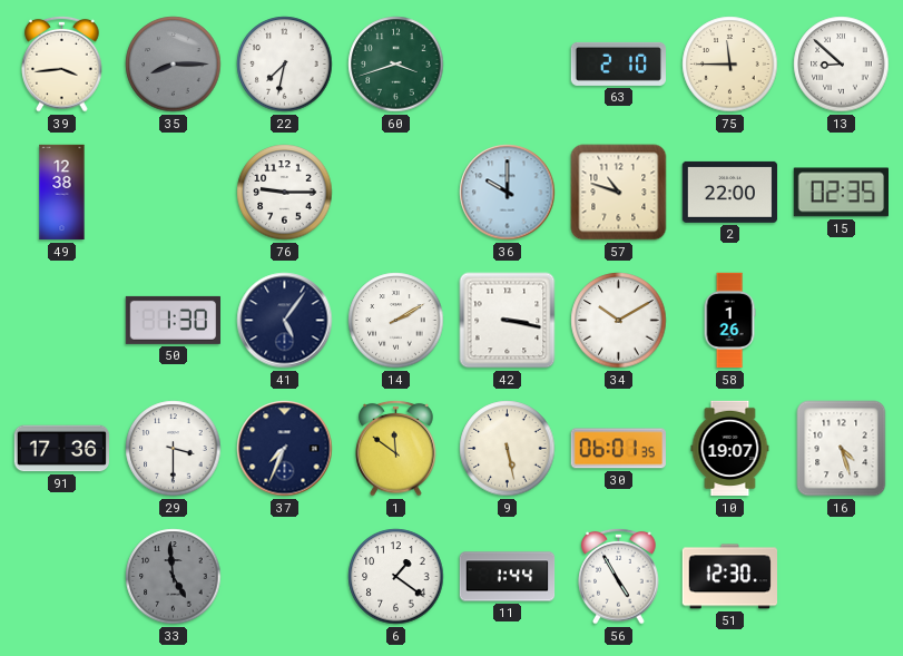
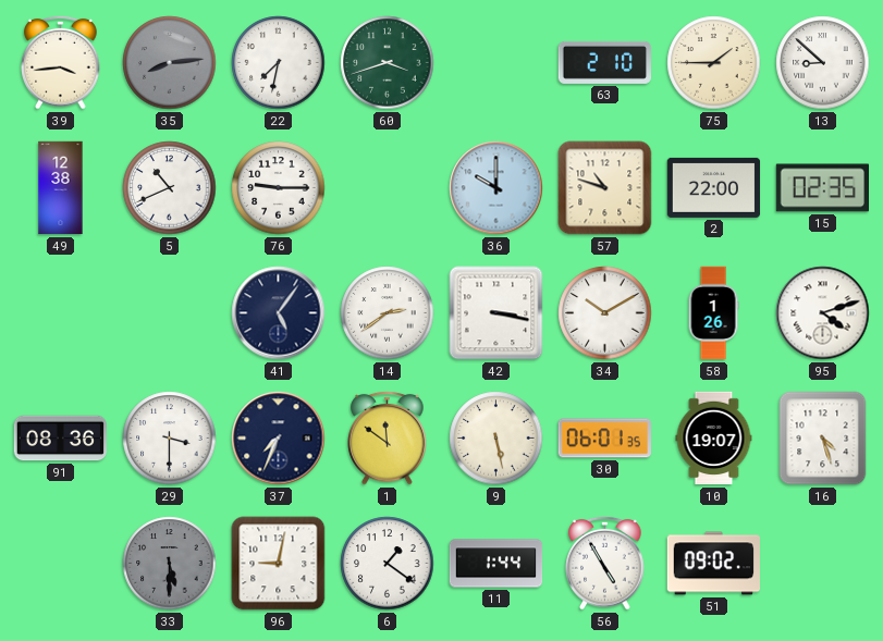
35: 8:15 -> 8:14 (170, 63)
75: 11:45 -> 1:45 (714, 63)
5: none -> 10:41 (170, 188)
50: 1:30 -> none (173, 320)
14: 2:10 -> 2:39 (388, 313)
95: none -> 4:12 (823, 313)
91: 17:36 -> 08:36 (60, 439)
33: 4:59 -> 5:30 (170, 564)
96: none -> 9:02 (279, 564)
51: 12:30 -> 09:02 (713, 564)
